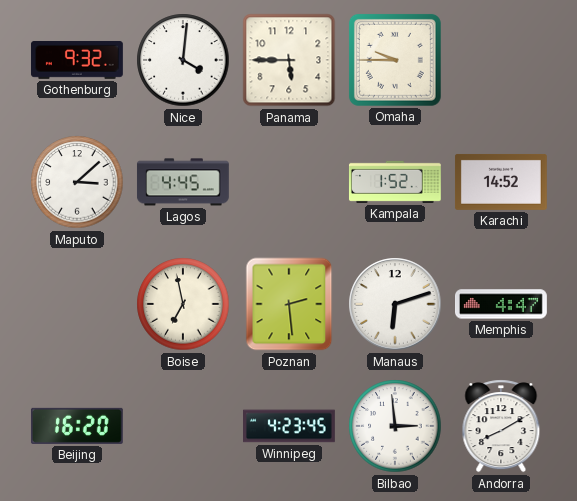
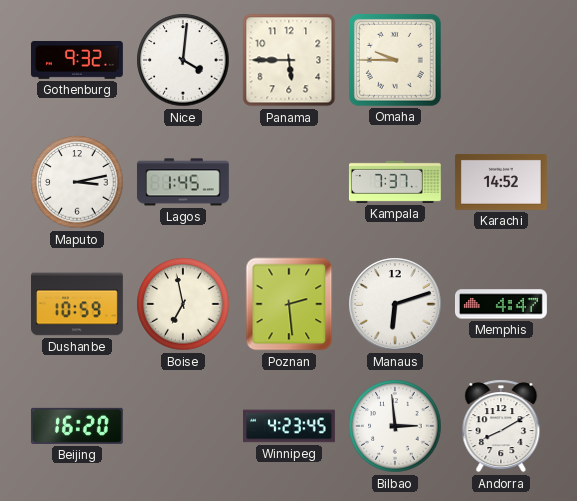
Maputo: 3:08 -> 3:13 (77, 182)
Lagos: 4:45 -> 1:45 (183, 182)
Kampala: 1:52 -> 7:37 (395, 182)
Dushanbe: none -> 10:59 (78, 304)
